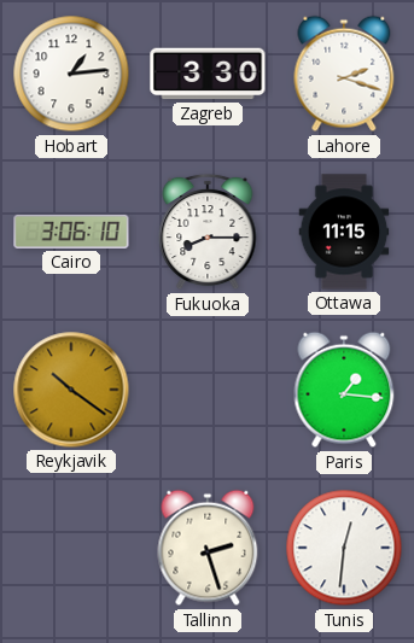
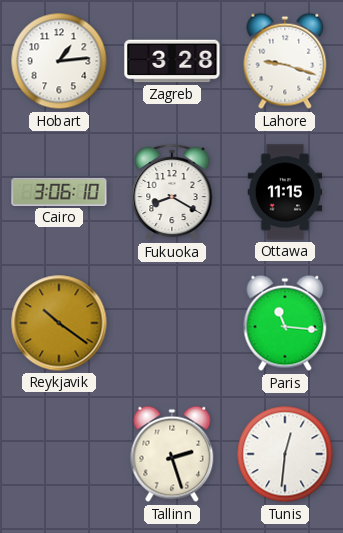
Zagreb: 3:30 -> 3:28 (172, 61)
Lahore: 2:18 -> 9:18 (285, 61)
Fukuoka: 8:15 -> 8:20 (172, 192)
Paris: 1:16 -> 11:16 (285, 323)
